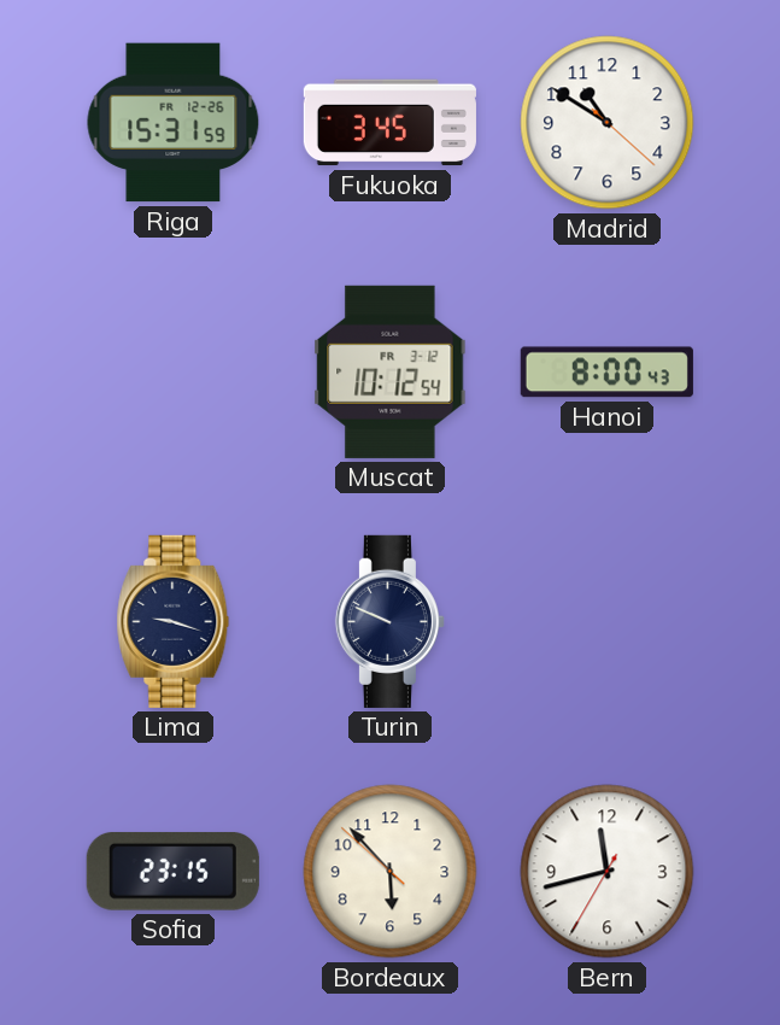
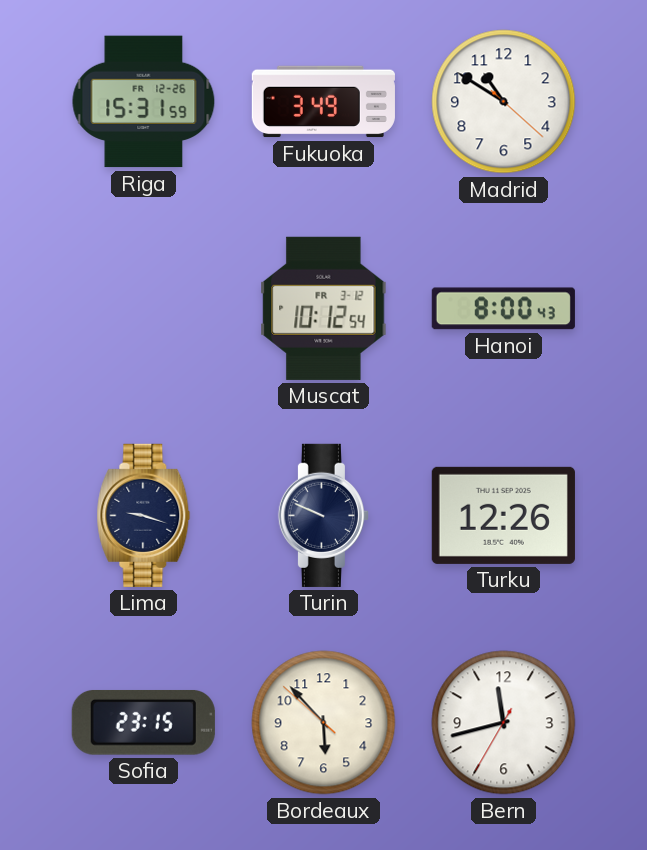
Fukuoka: 3:45 -> 3:49 (323, 102)
Turku: none -> 12:26 (503, 515)
